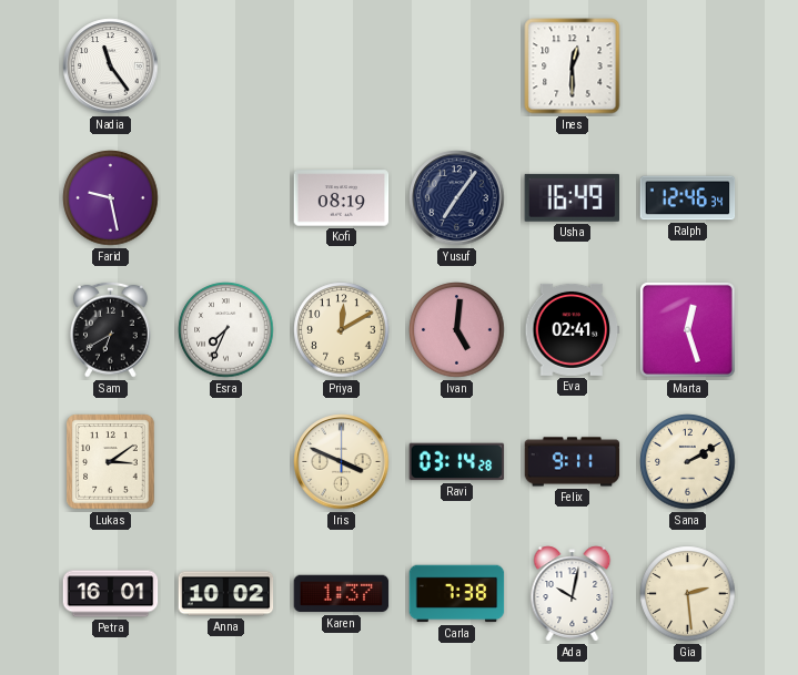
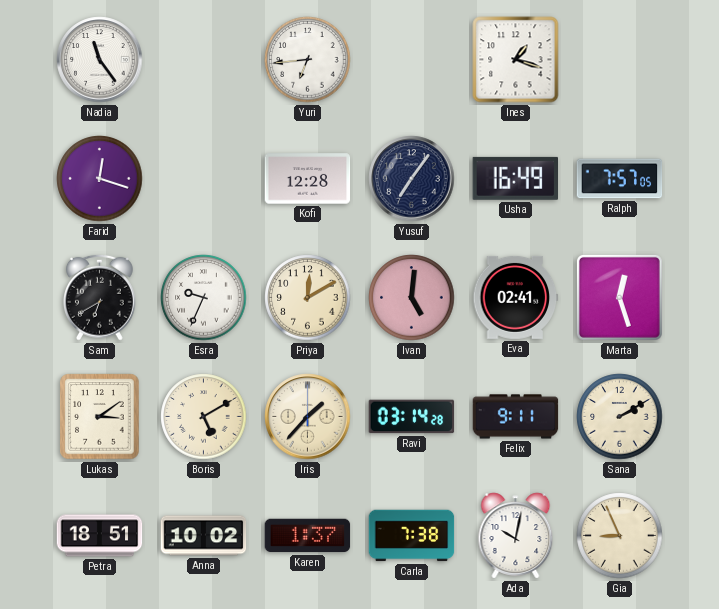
Yuri: none -> 6:44 (308, 60)
Ines: 12:30 -> 1:18 (516, 60)
Farid: 9:28 -> 12:18 (100, 179)
Kofi: 08:19 -> 12:28 (308, 179)
Ralph: 12:46 -> 7:57 (620, 179)
Esra: 7:34 -> 9:34 (204, 298)
Boris: none -> 5:10 (204, 417)
Iris: 3:49 -> 1:37 (308, 417)
Petra: 16:01 -> 18:51 (100, 536)
Gia: 2:29 -> 8:56 (620, 536)
